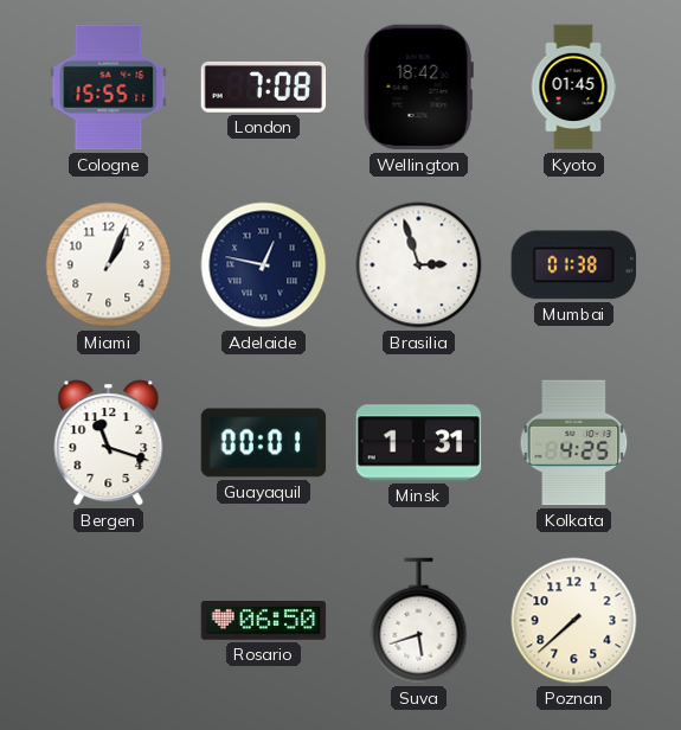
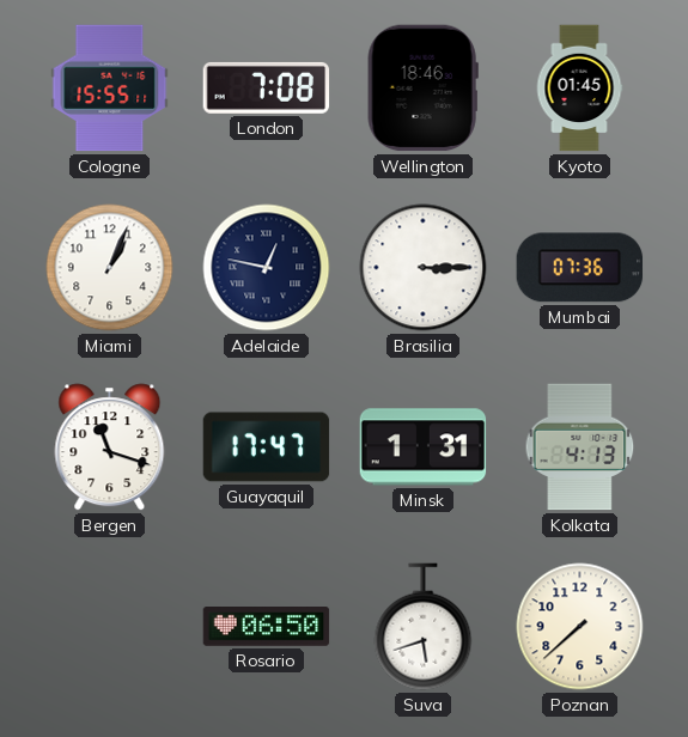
Wellington: 18:42 -> 18:46 (422, 89)
Brasilia: 2:57 -> 3:15 (424, 268)
Mumbai: 01:38 -> 07:36 (580, 268)
Guayaquil: 00:01 -> 17:47 (267, 447)
Kolkata: 4:25 -> 4:13 (580, 447)
